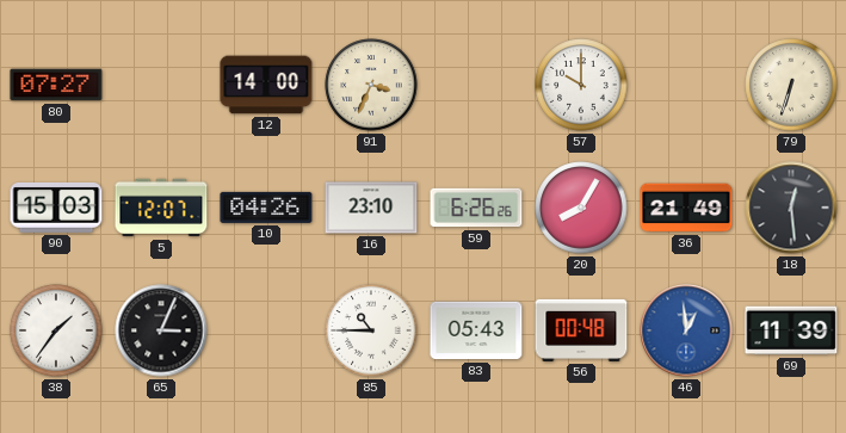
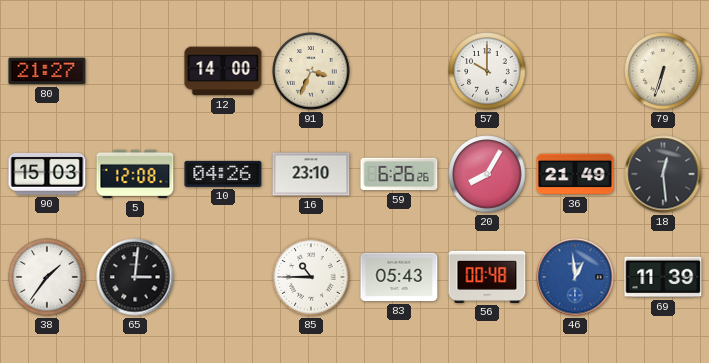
80: 07:27 -> 21:27 (47, 71)
5: 12:07 -> 12:08 (135, 174)
65: 3:04 -> 3:01 (135, 277)
